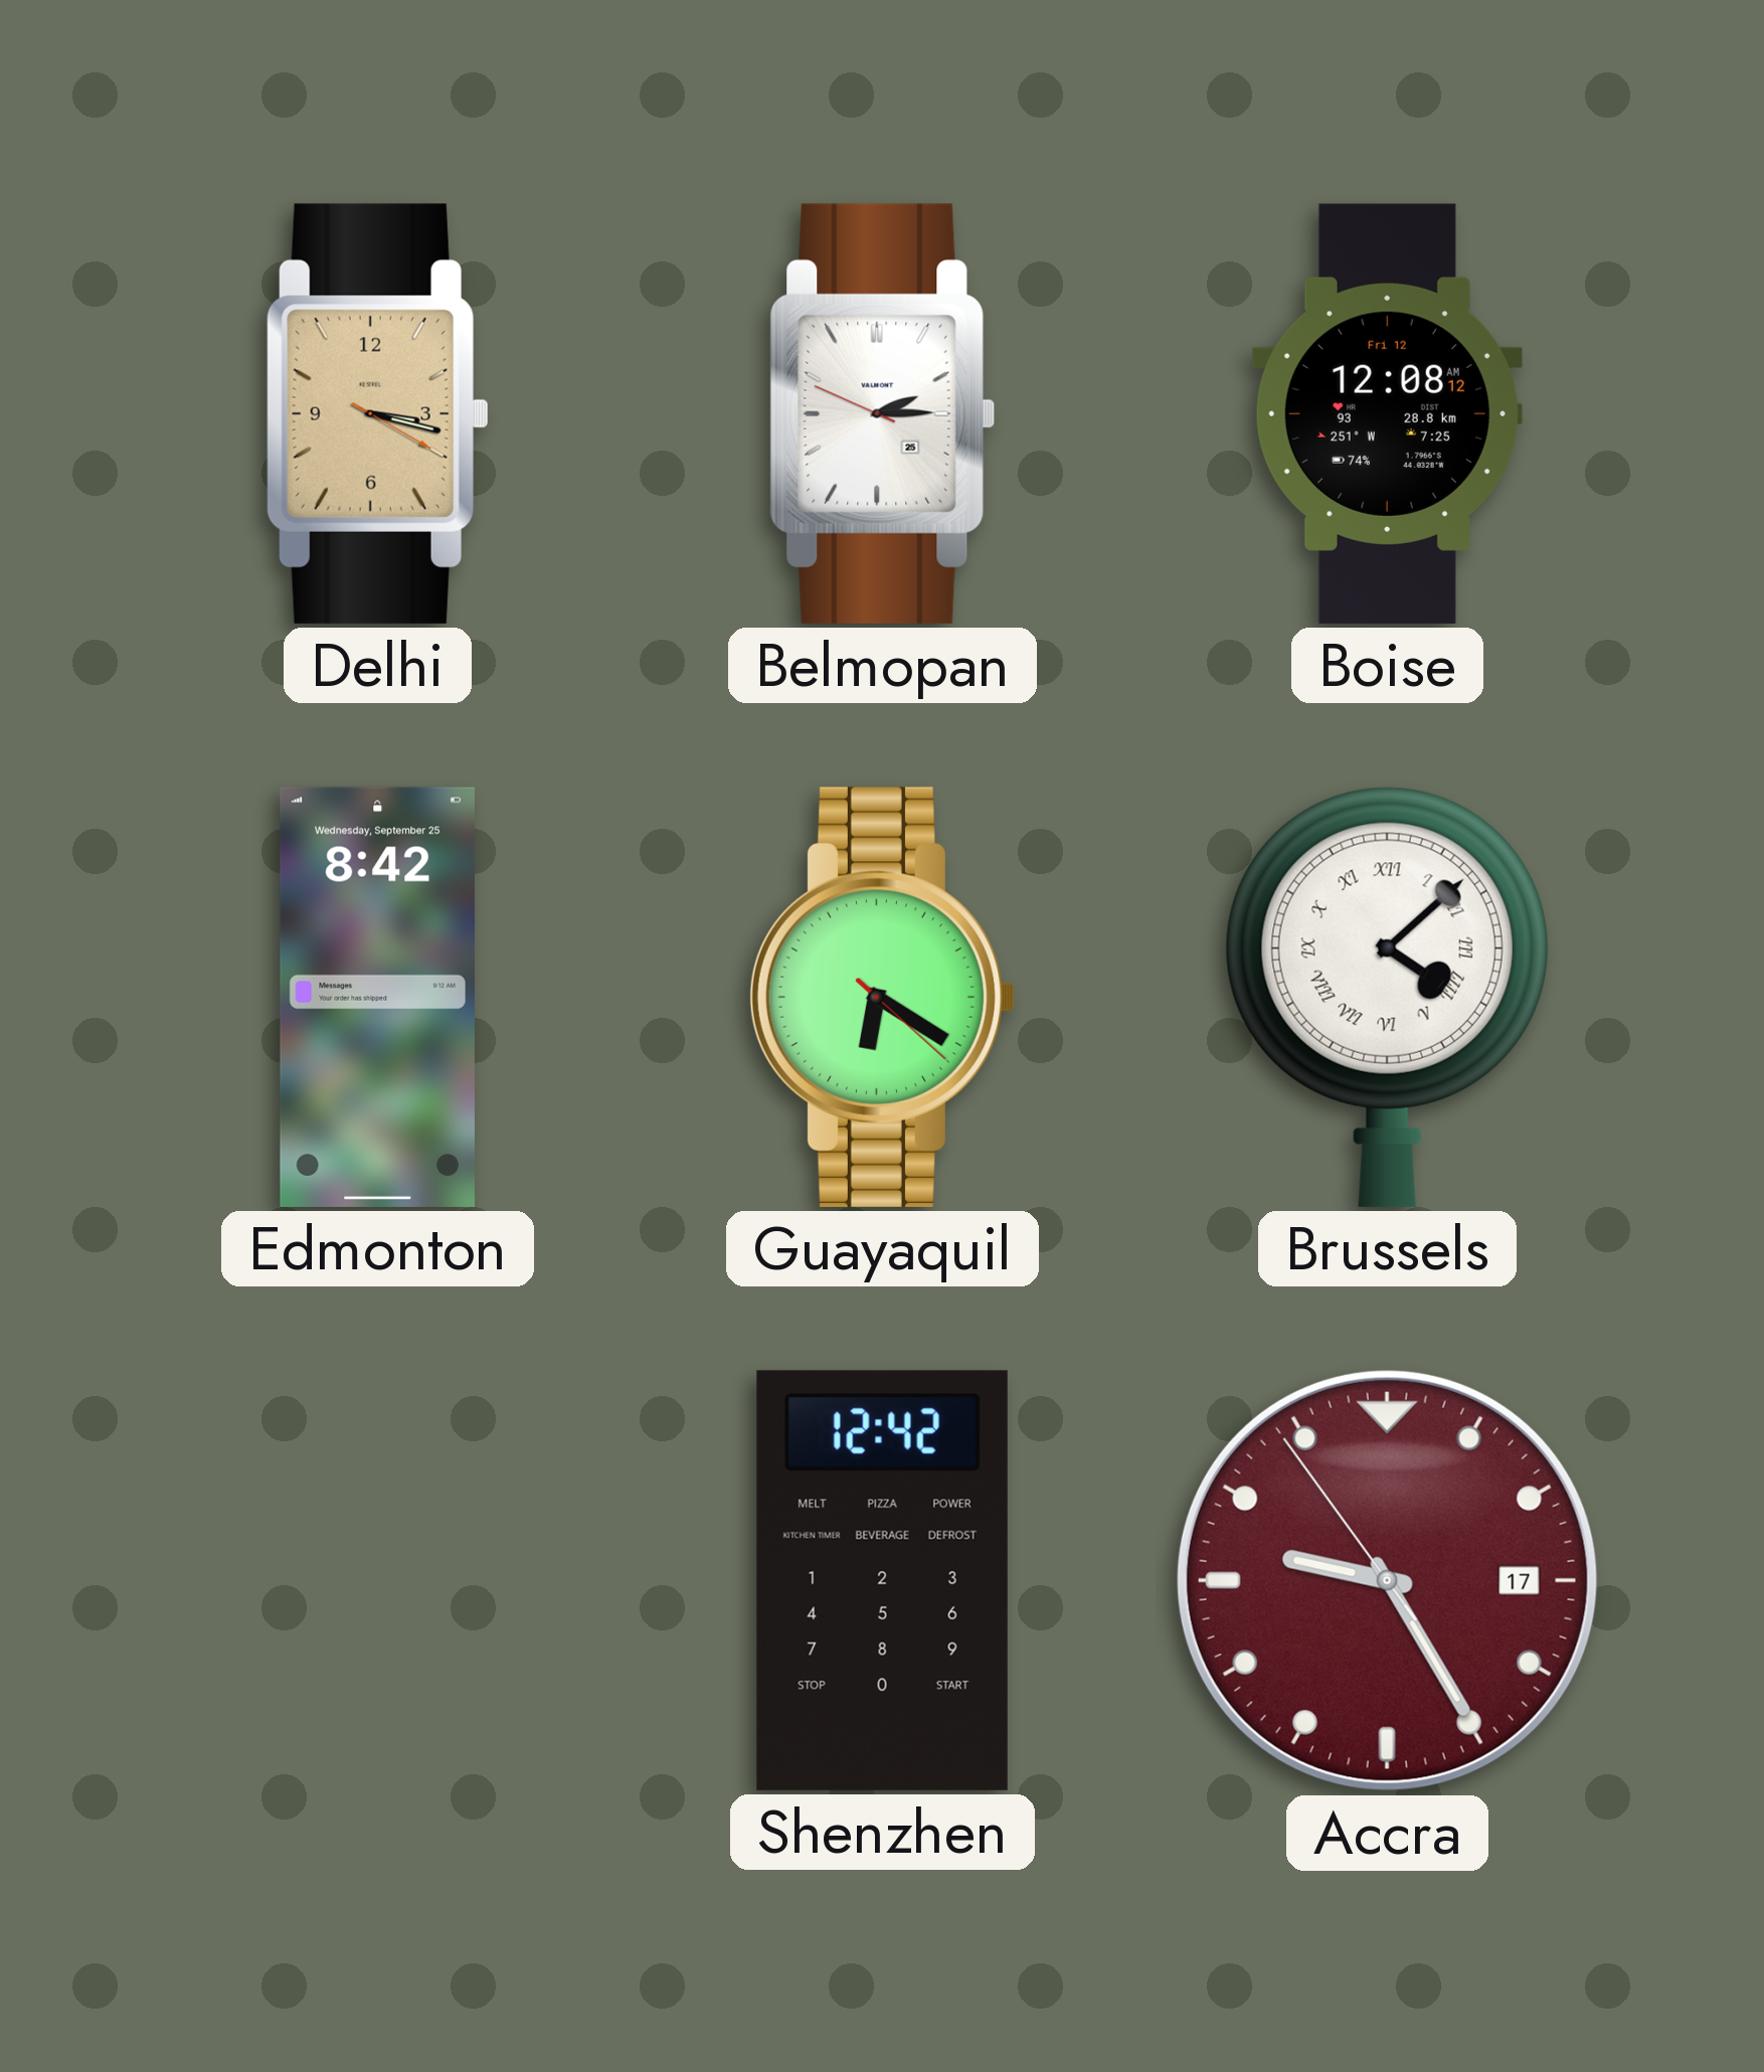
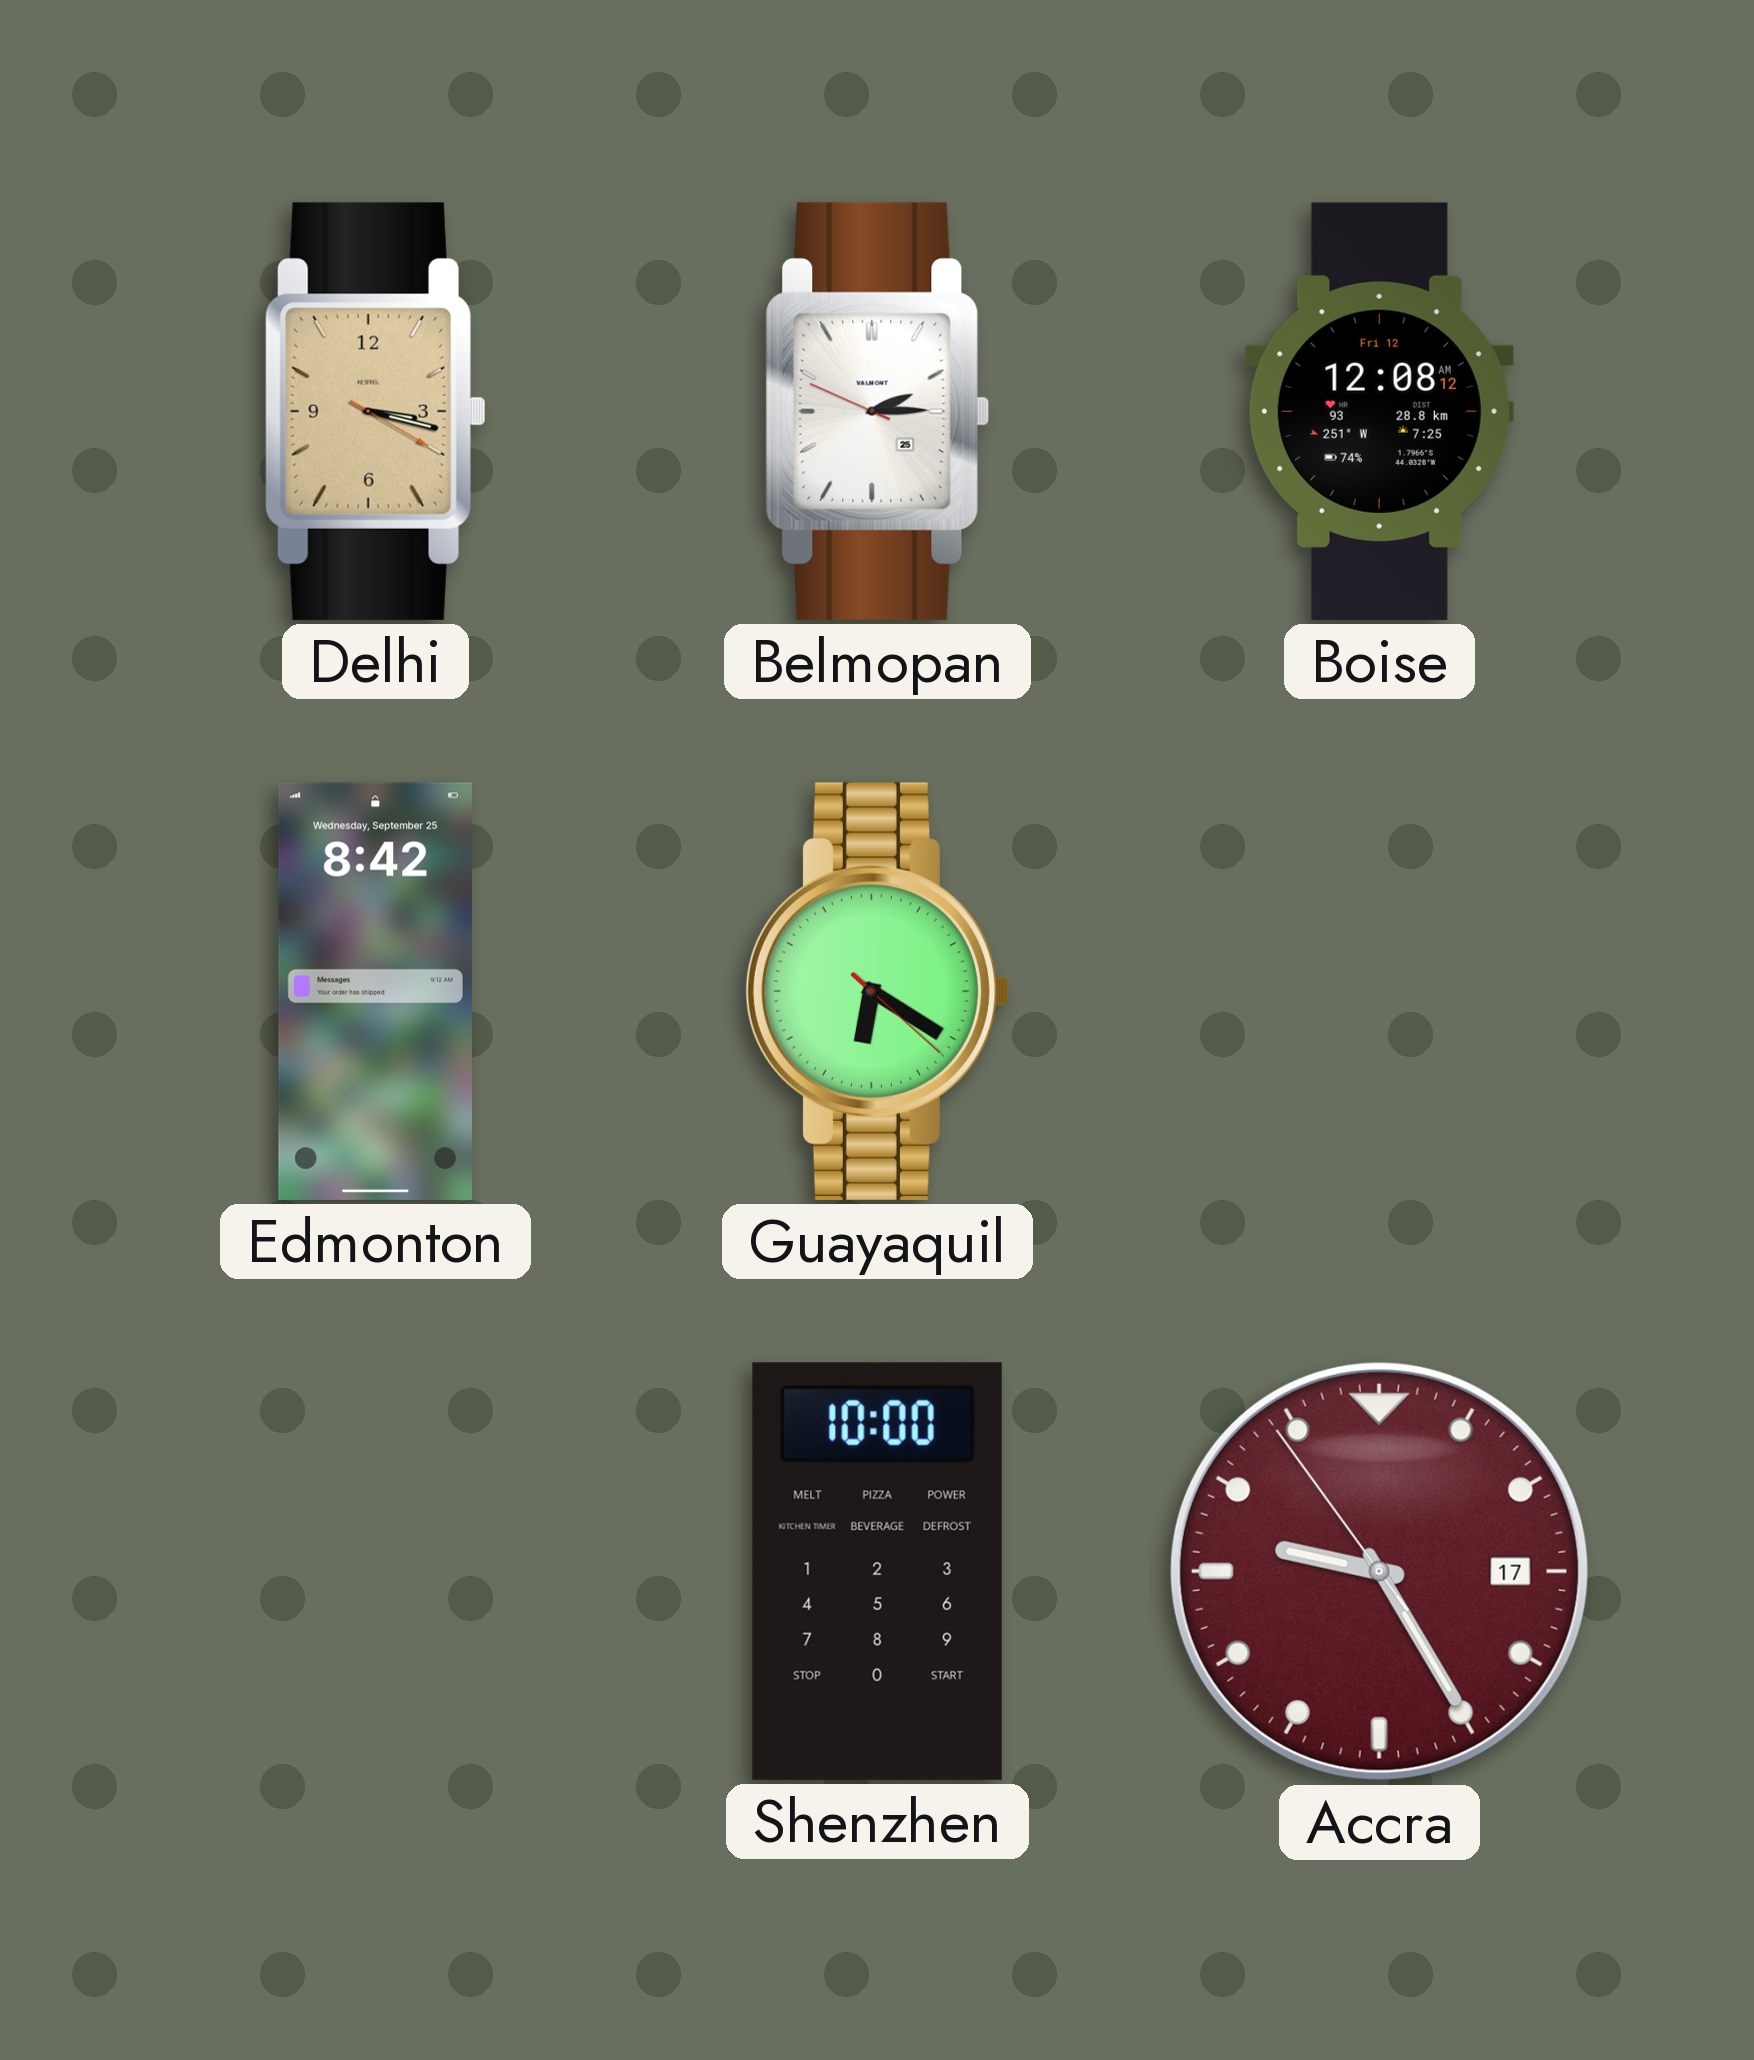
Brussels: 4:08 -> none (1387, 997)
Shenzhen: 12:42 -> 10:00 (877, 1571)
